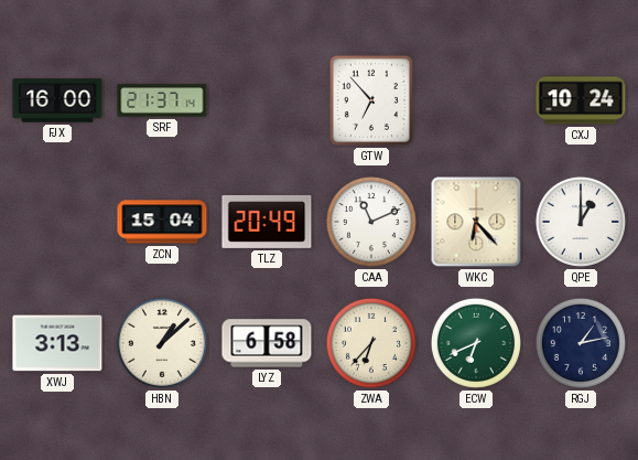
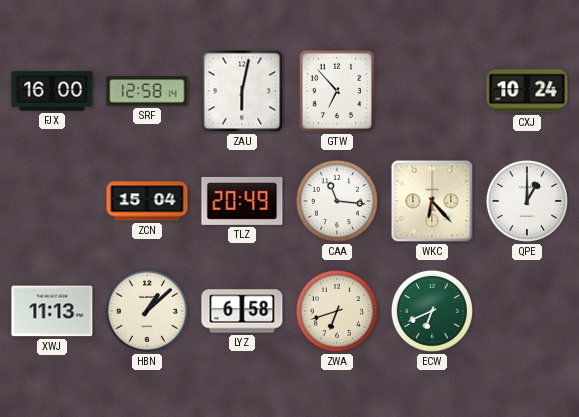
SRF: 21:37 -> 12:58 (147, 91)
ZAU: none -> 6:02 (242, 91)
CAA: 11:11 -> 11:16 (337, 201)
XWJ: 3:13 -> 11:13 (52, 311)
ZWA: 6:37 -> 6:42 (337, 311)
RGJ: 1:13 -> none (581, 343)
